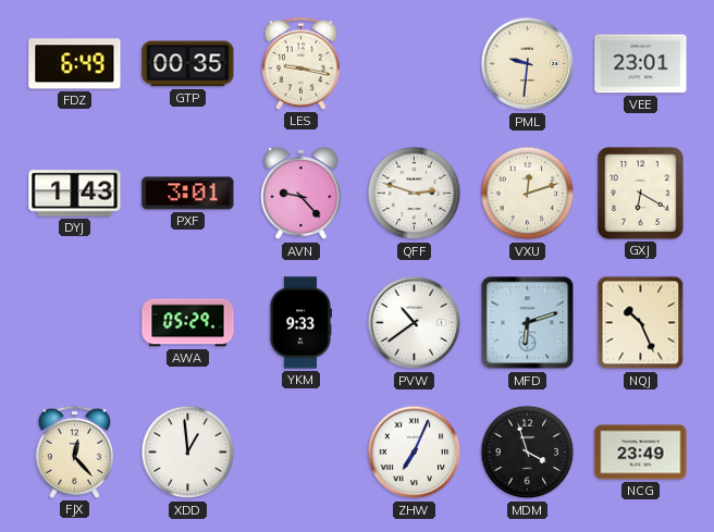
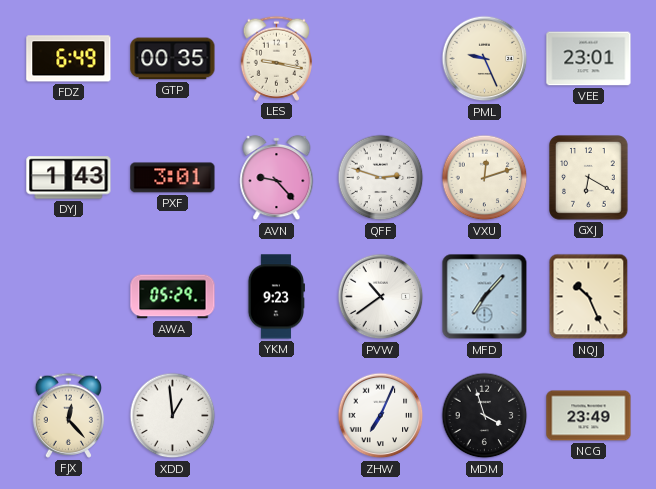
PML: 9:31 -> 9:26 (485, 59)
YKM: 9:33 -> 9:23 (275, 297)
MFD: 6:12 -> 7:07 (485, 297)
